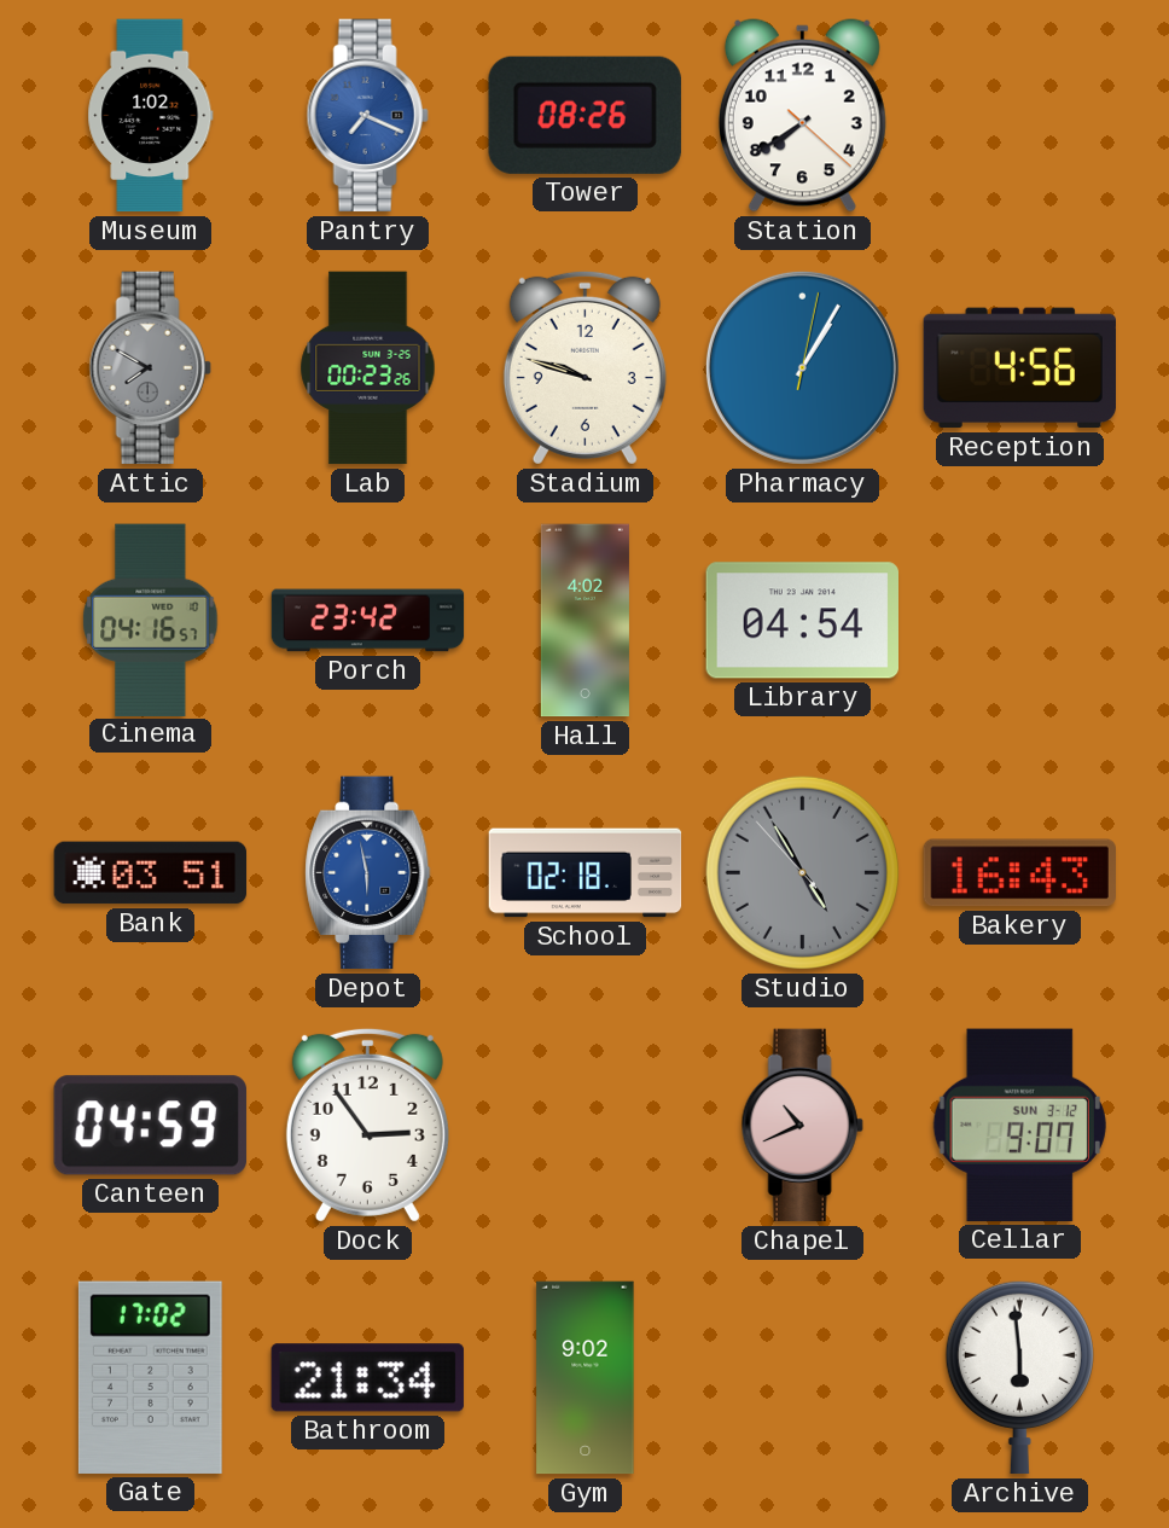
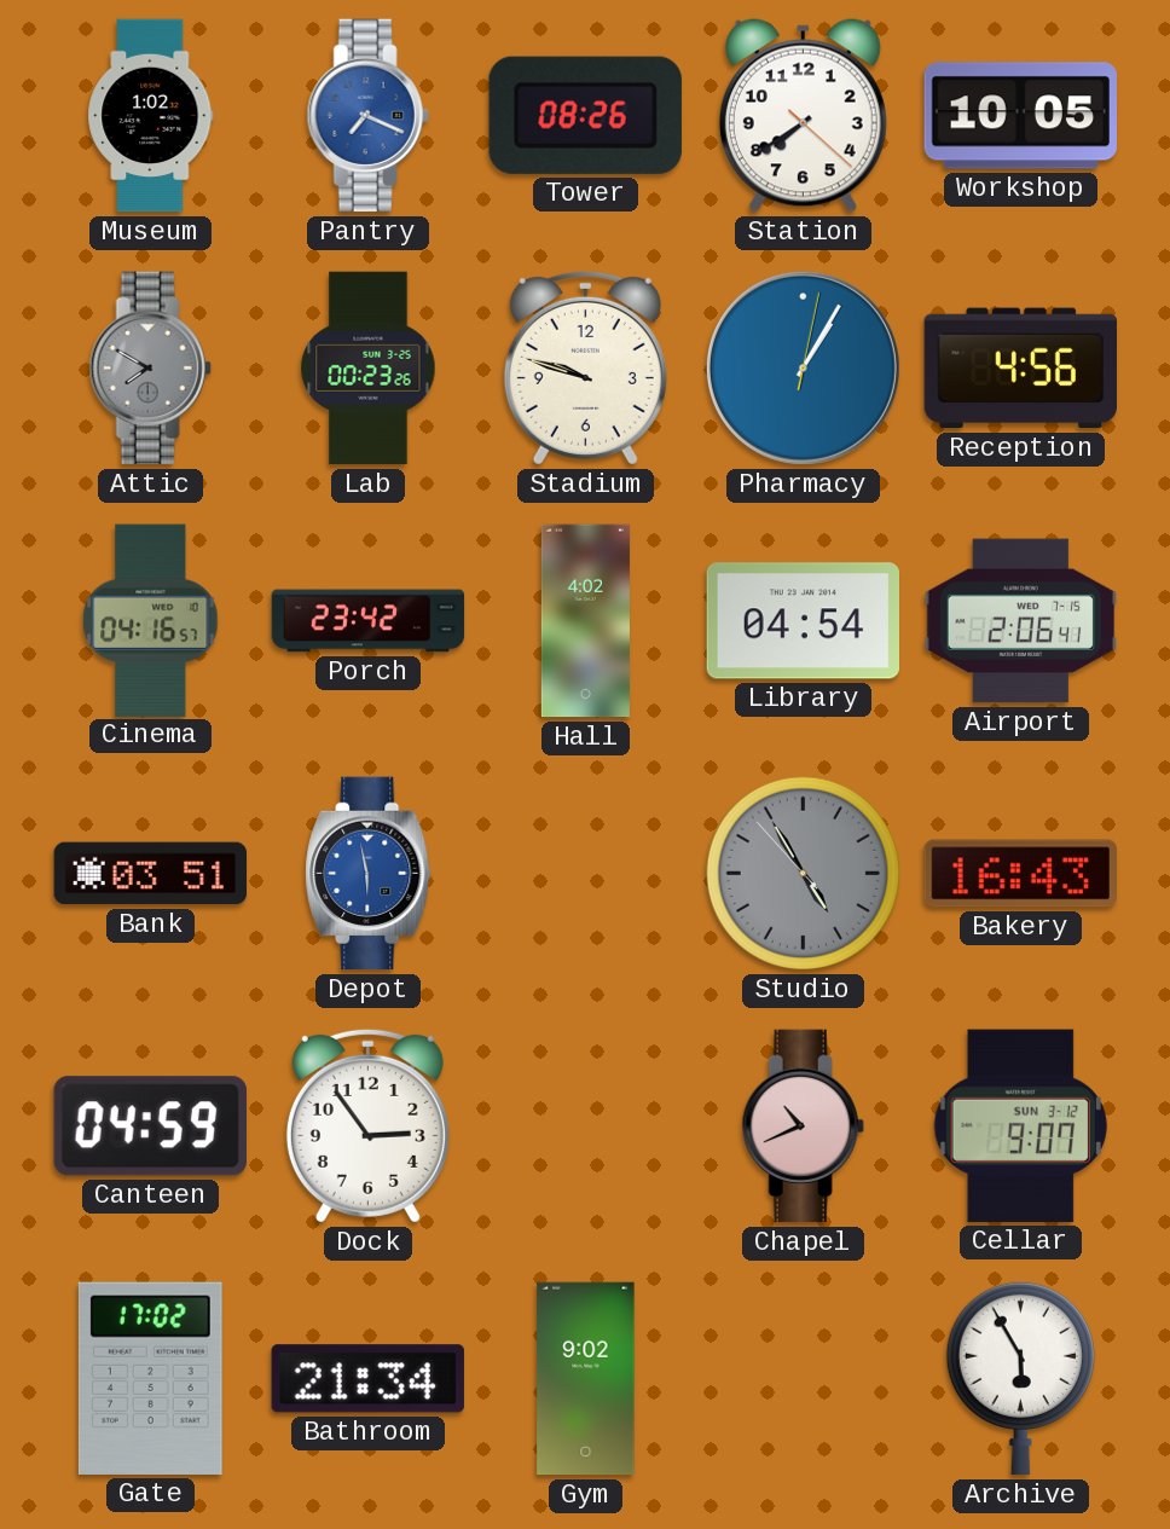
Workshop: none -> 10:05 (1020, 116)
Airport: none -> 2:06 (1021, 621)
School: 02:18 -> none (586, 873)
Archive: 5:59 -> 5:55 (1020, 1378)
